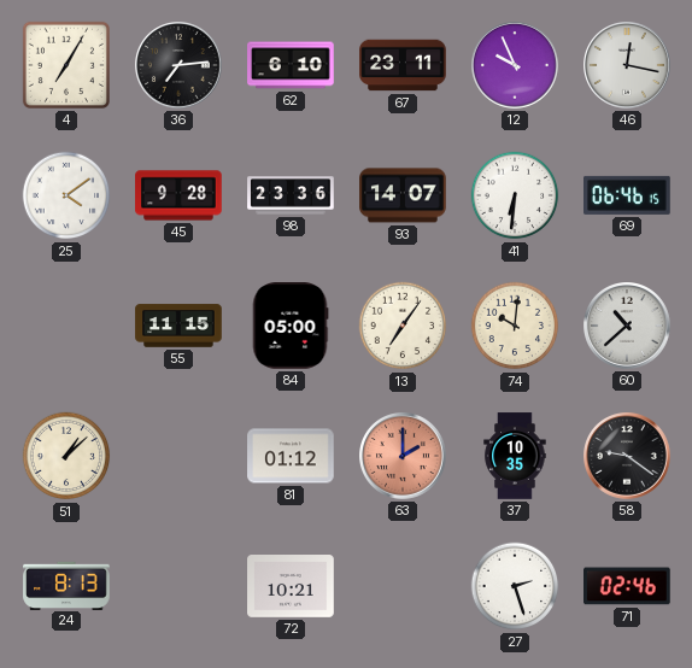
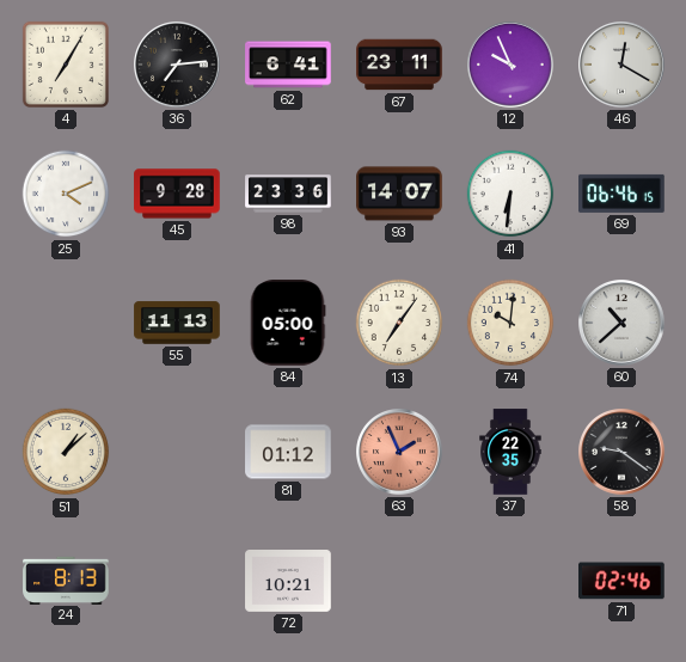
62: 6:10 -> 6:41 (288, 65)
46: 12:17 -> 12:20 (623, 66)
25: 4:09 -> 4:11 (66, 194)
55: 11:15 -> 11:13 (177, 323)
63: 2:00 -> 1:56 (400, 453)
37: 10:35 -> 22:35 (510, 452)
27: 2:27 -> none (515, 586)
